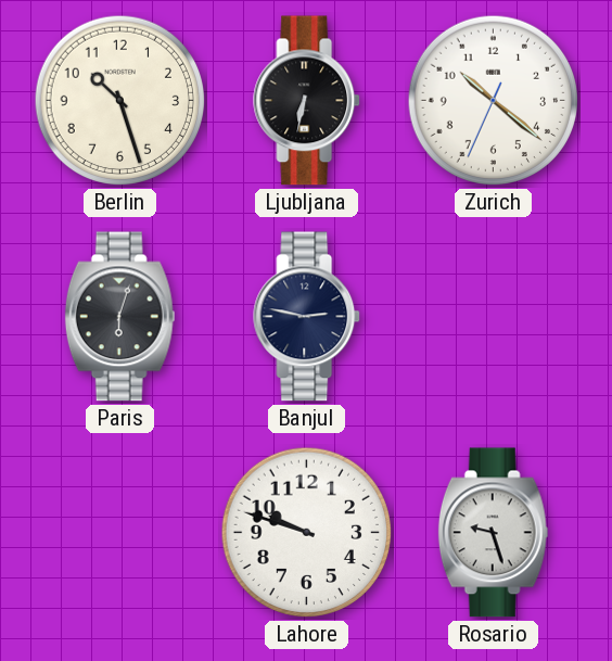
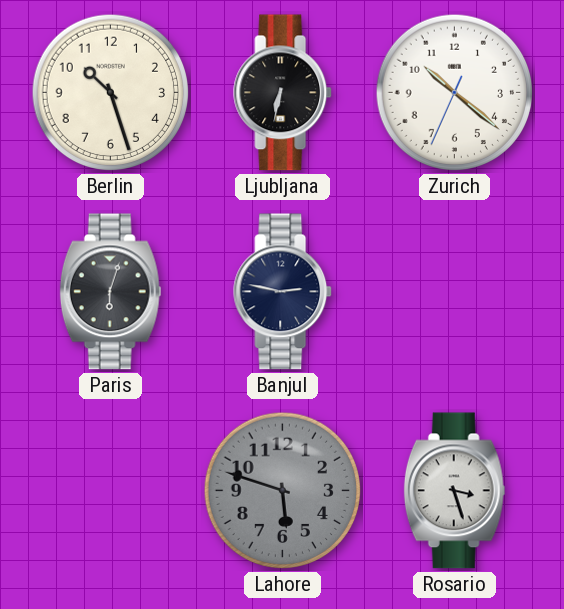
Lahore: 9:48 -> 5:48 (283, 491)
Lahore dial: white -> grey (283, 491)
Rosario: 9:27 -> 3:27 (455, 491)
